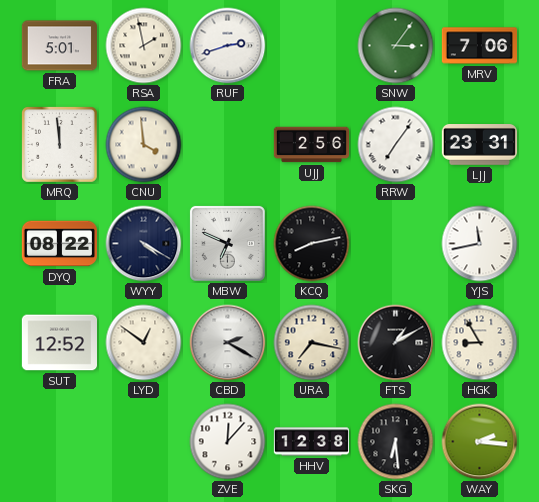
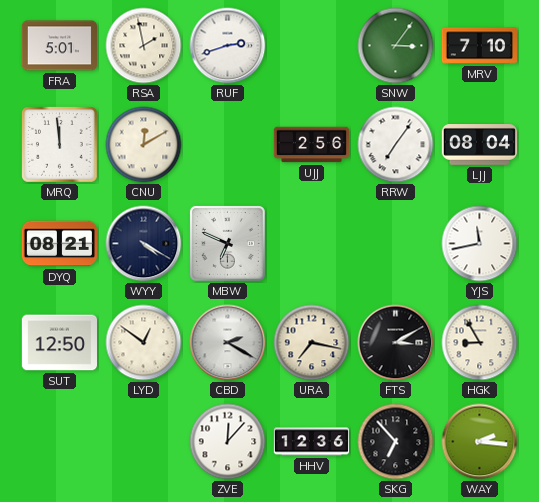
MRV: 7:06 -> 7:10 (479, 46)
CNU: 3:59 -> 12:10 (144, 145)
LJJ: 23:31 -> 08:04 (479, 145)
DYQ: 08:22 -> 08:21 (59, 244)
KCQ: 8:13 -> none (312, 244)
SUT: 12:52 -> 12:50 (59, 343)
FTS: 1:10 -> 3:10 (396, 343)
HHV: 12:38 -> 12:36 (311, 442)
SKG: 6:29 -> 6:53 (396, 442)
